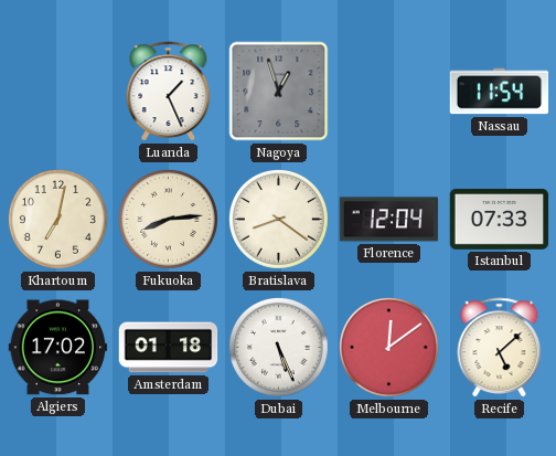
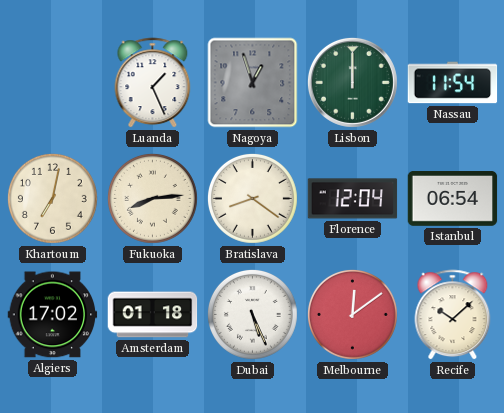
Lisbon: none -> 12:00 (352, 82)
Istanbul: 07:33 -> 06:54 (453, 199)
Recife: 5:08 -> 10:08 (453, 315)
